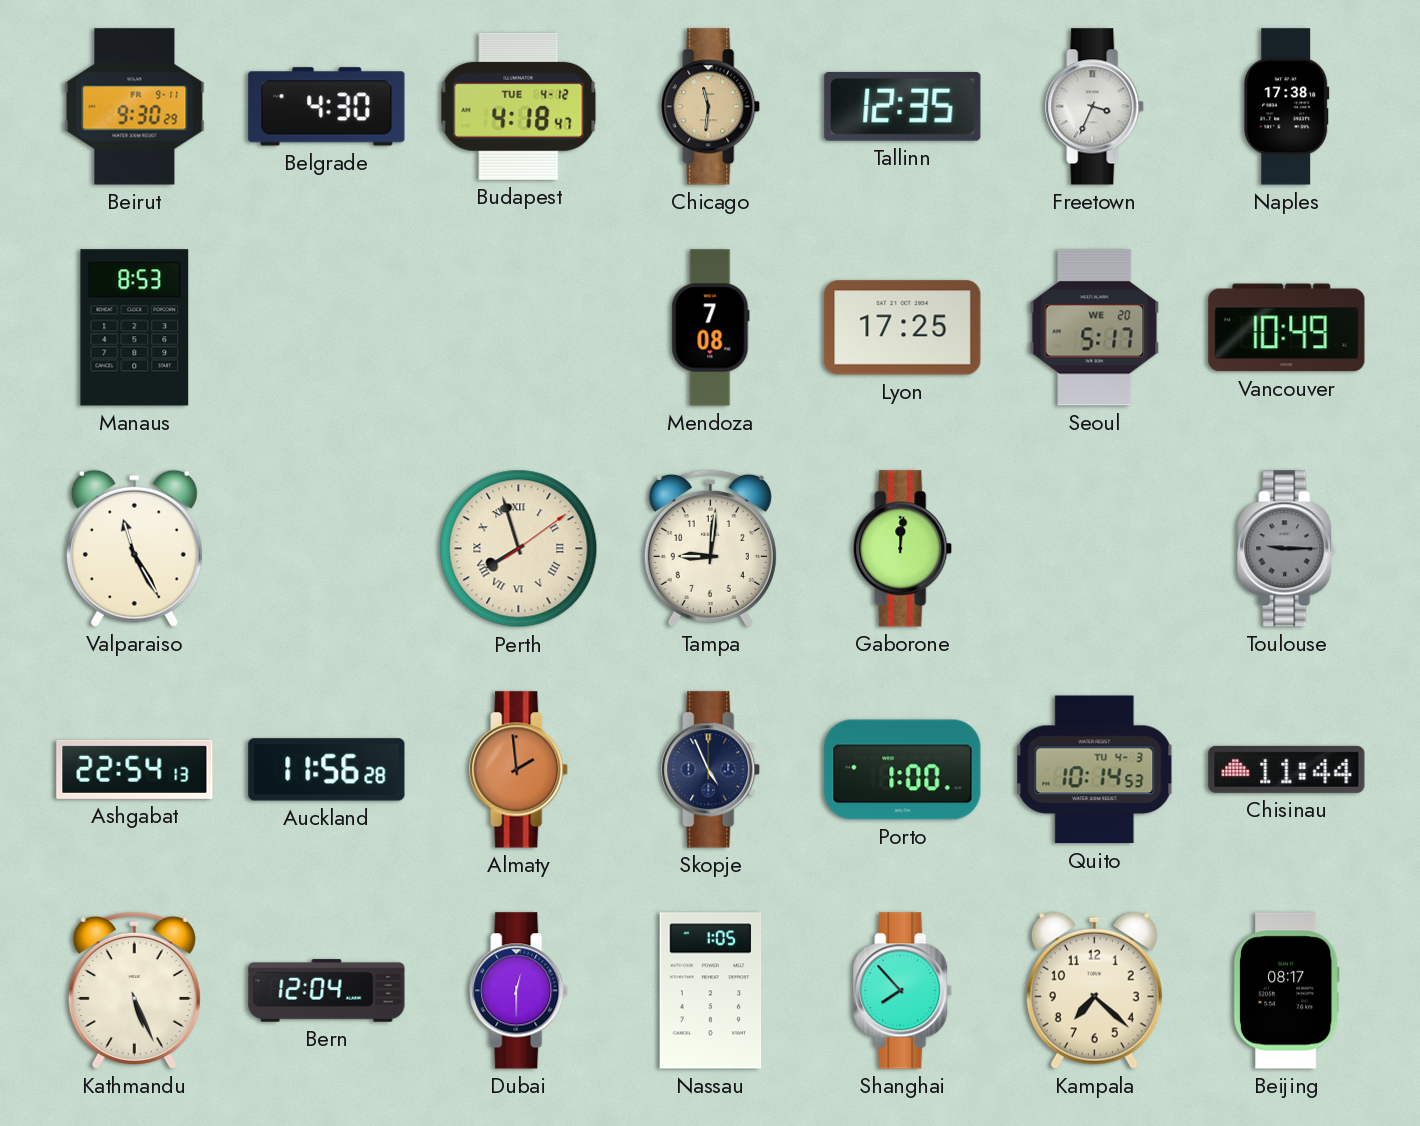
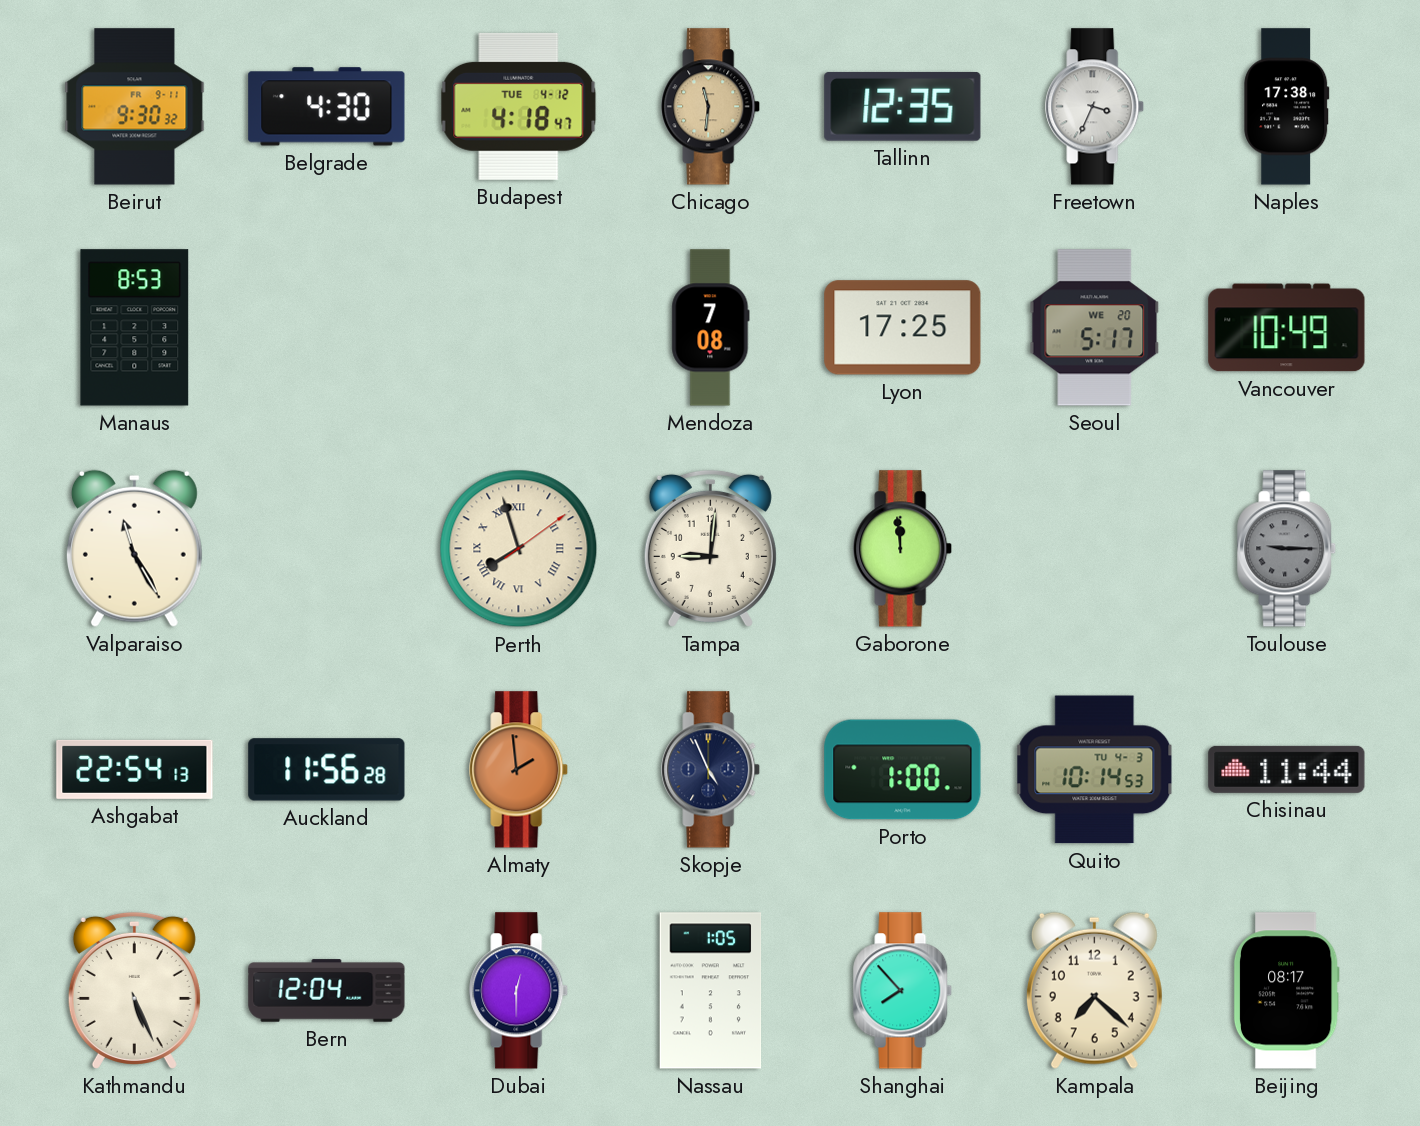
Beirut: 9:30:29 -> 9:30:32 (135, 107)
Gaborone: 12:01 -> 11:59 (903, 549)
